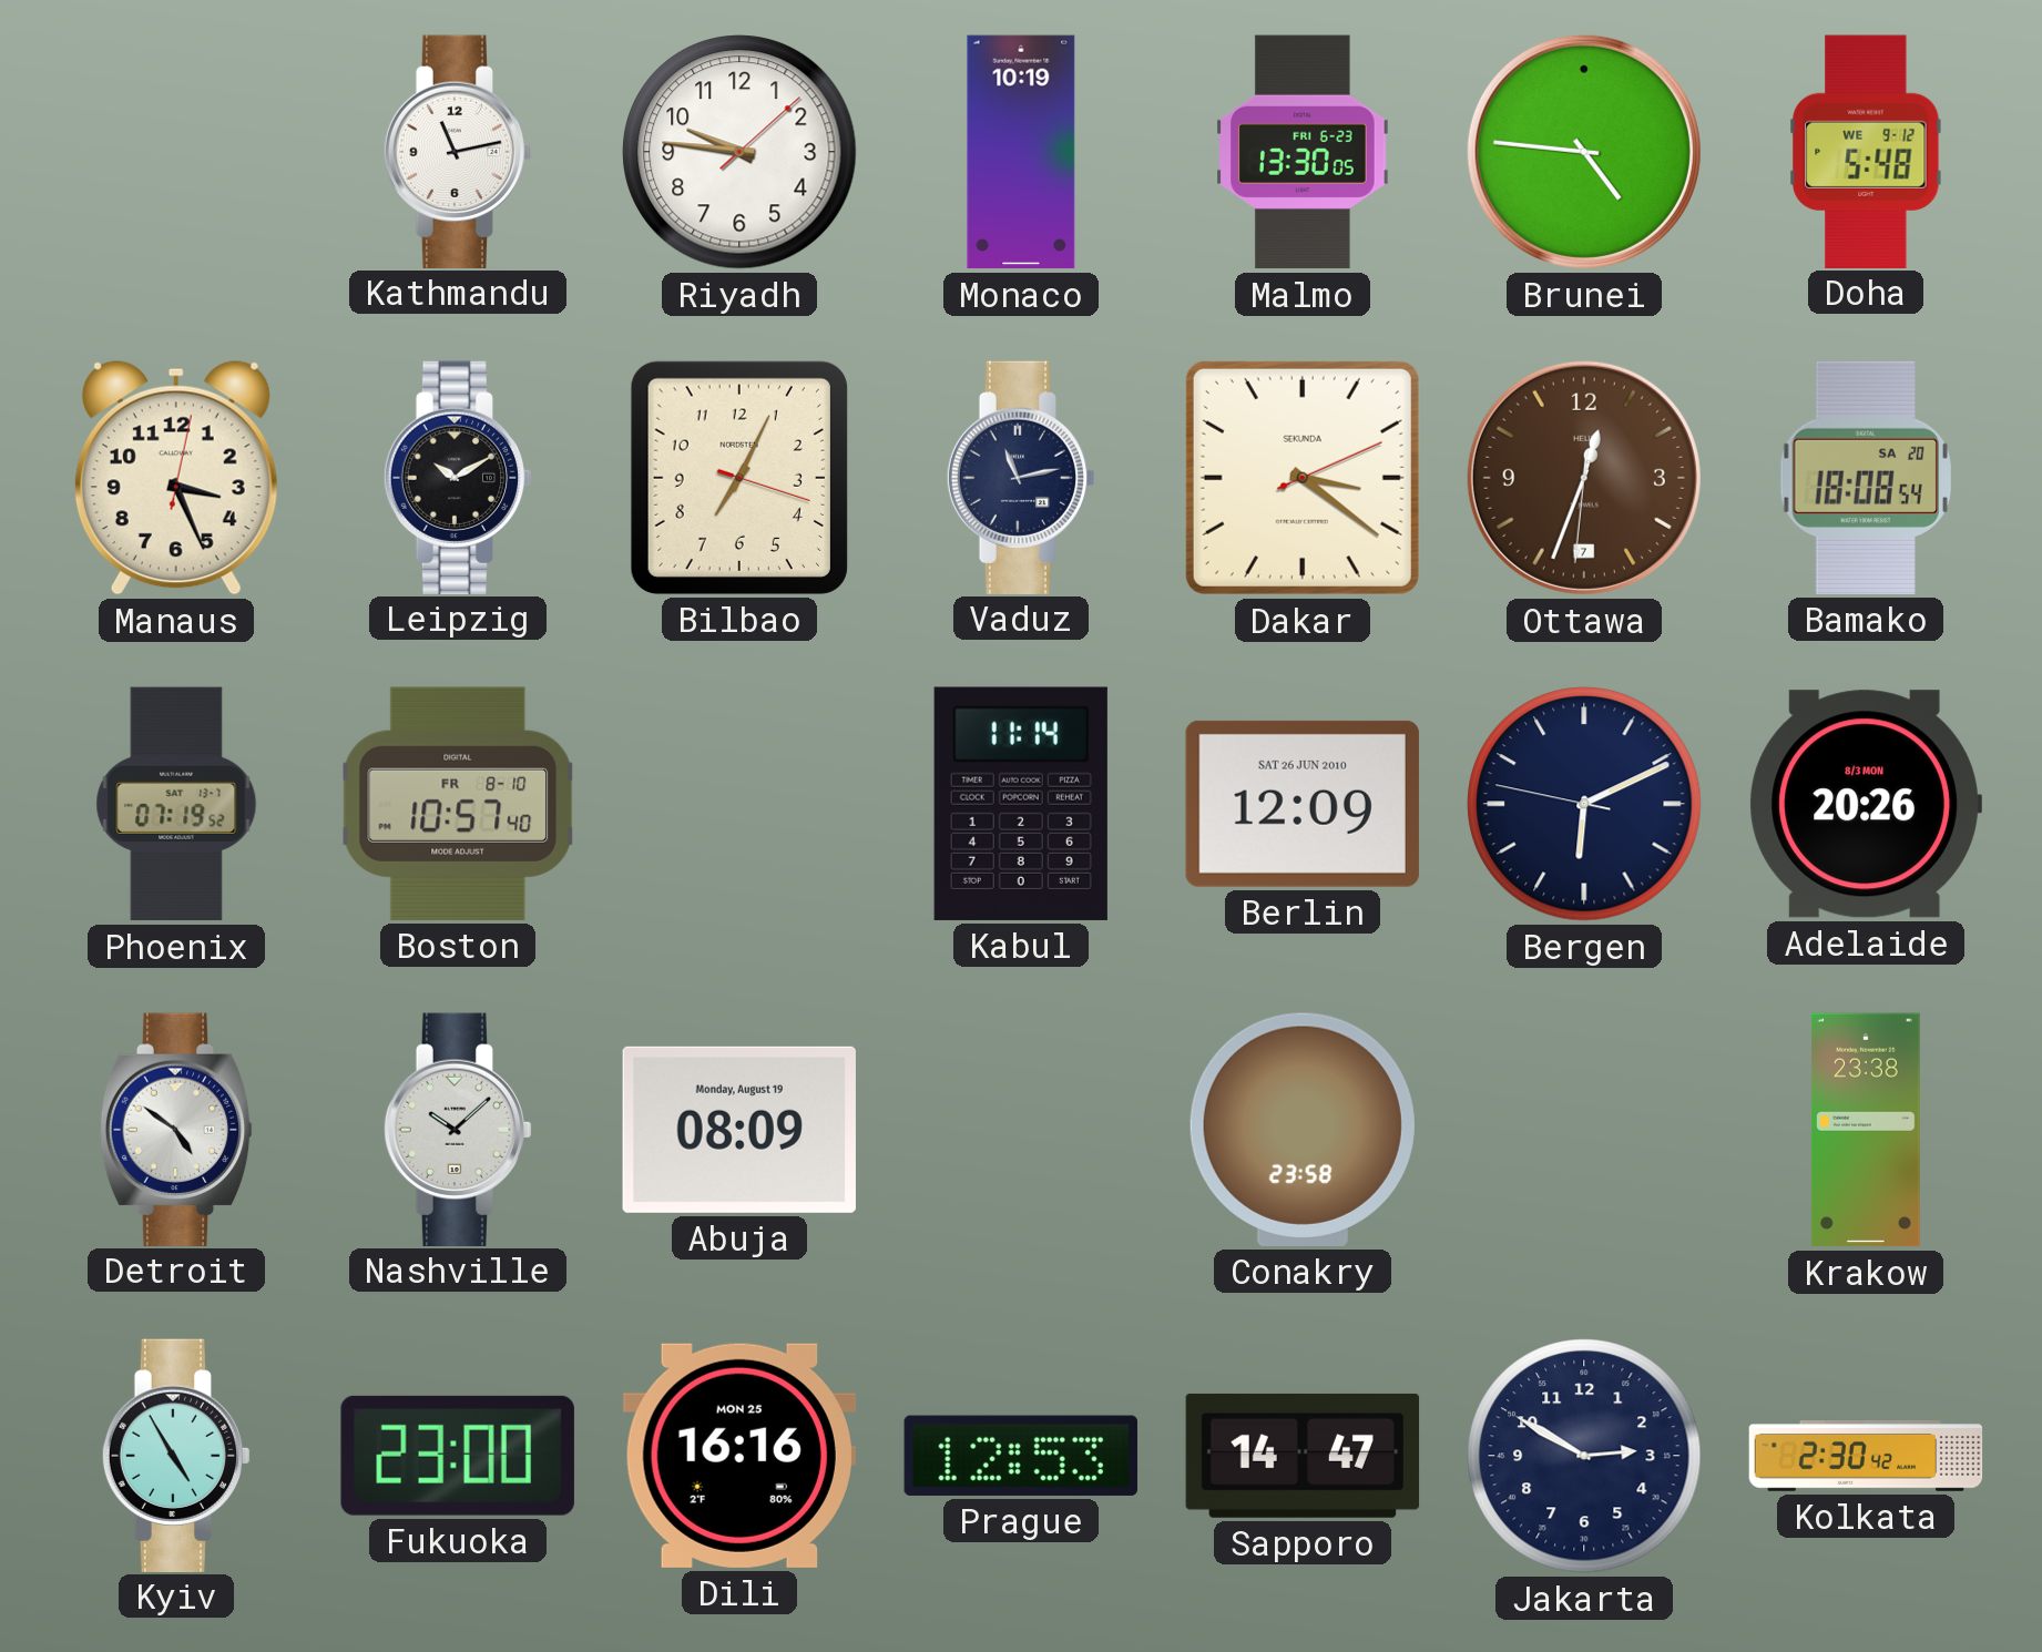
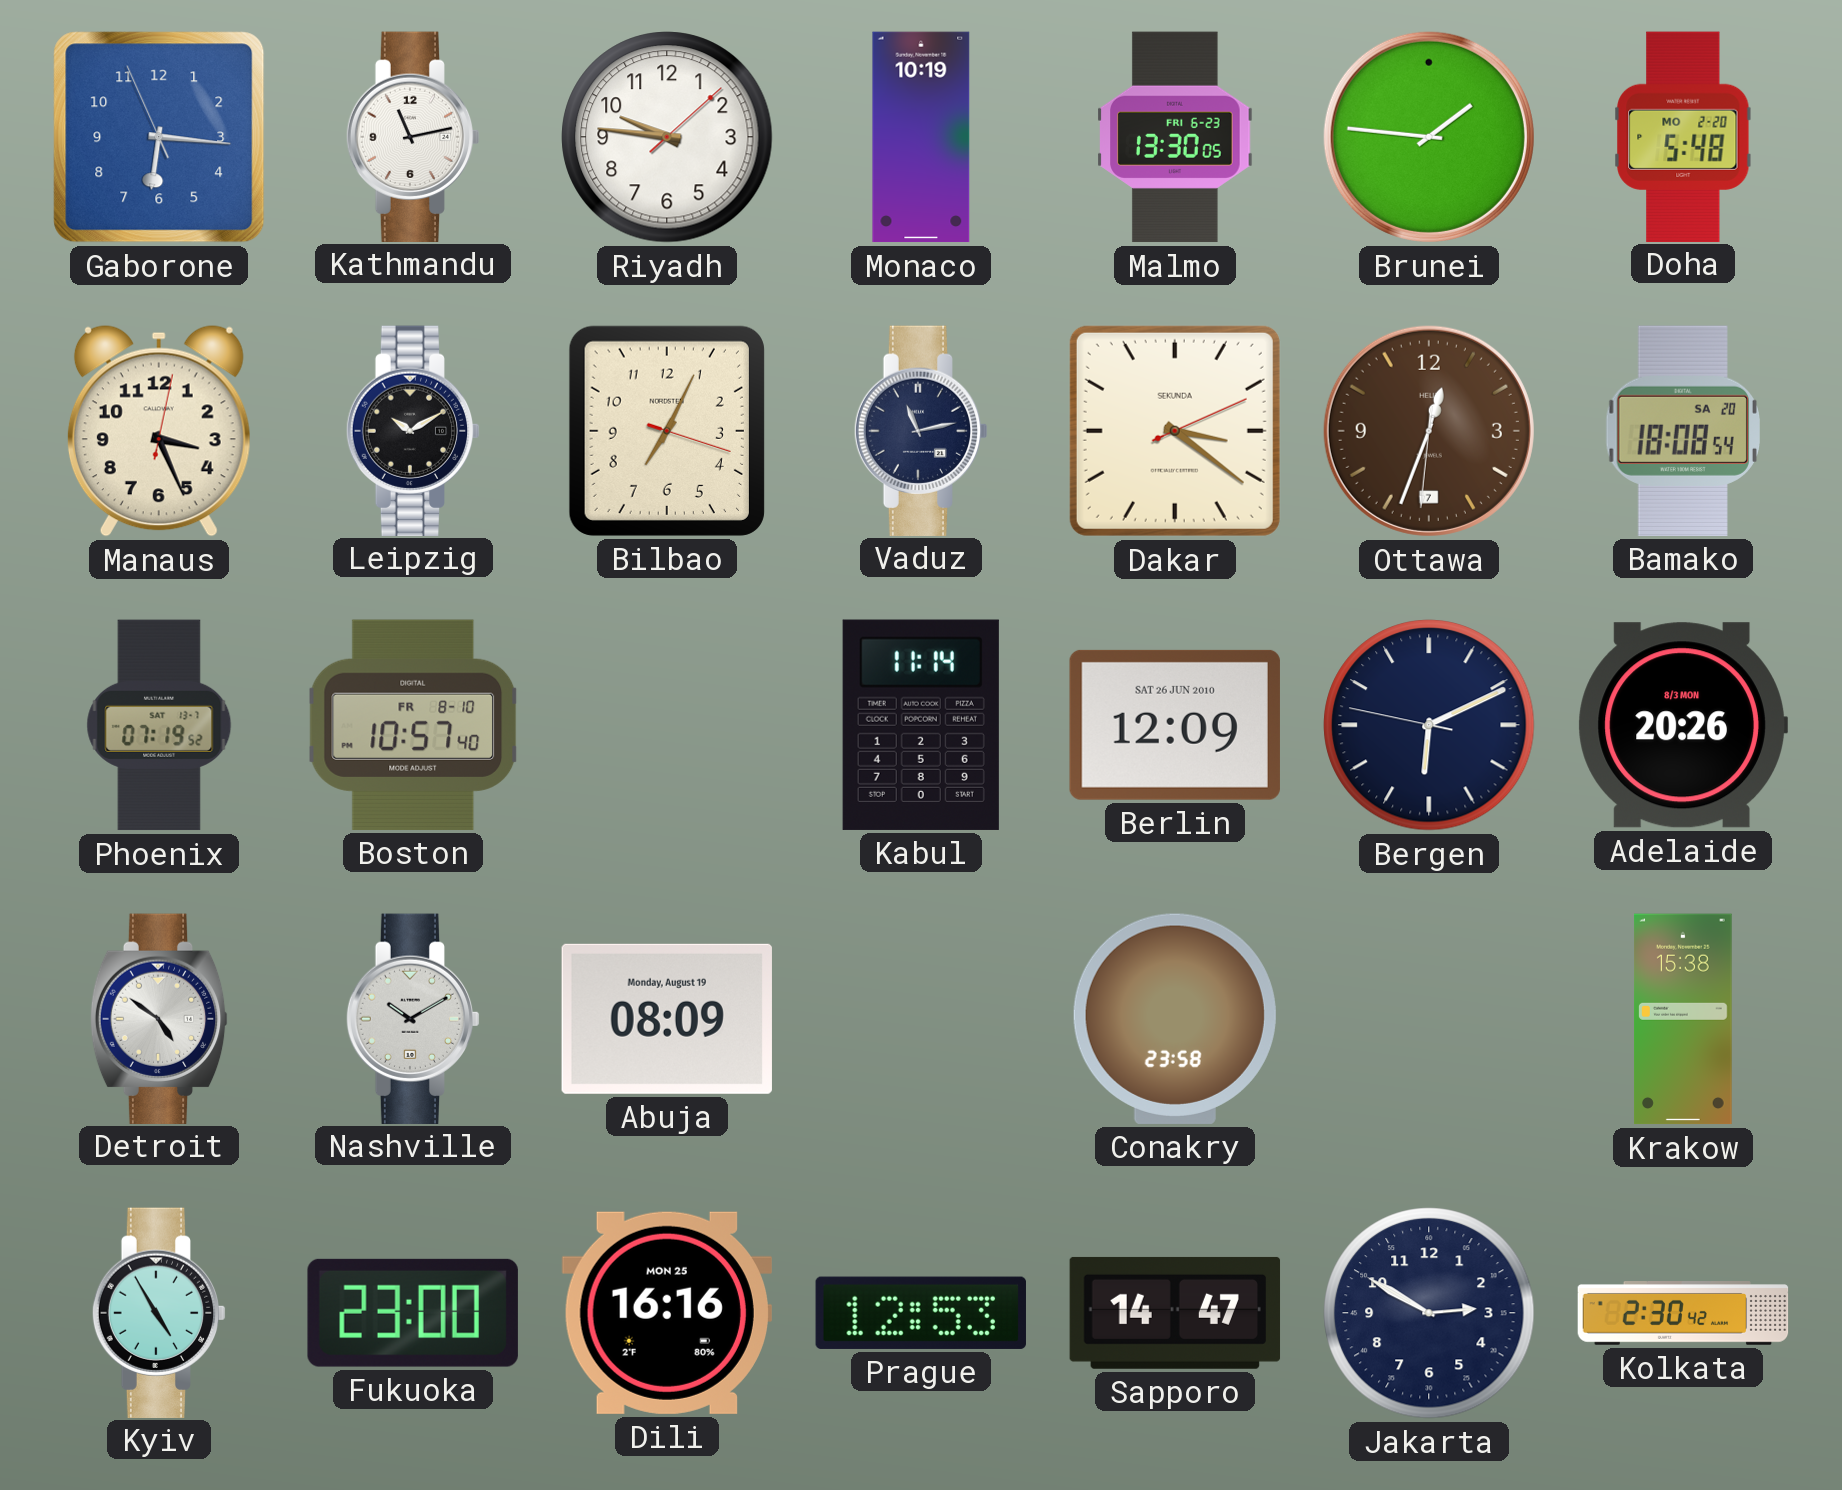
Gaborone: none -> 6:15 (159, 137)
Brunei: 4:46 -> 1:46 (1429, 137)
Doha date: WE 9-12 -> MO 2-20 (1683, 136)
Nashville: 10:08 -> 10:10 (413, 1018)
Krakow: 23:38 -> 15:38 (1684, 1019)
